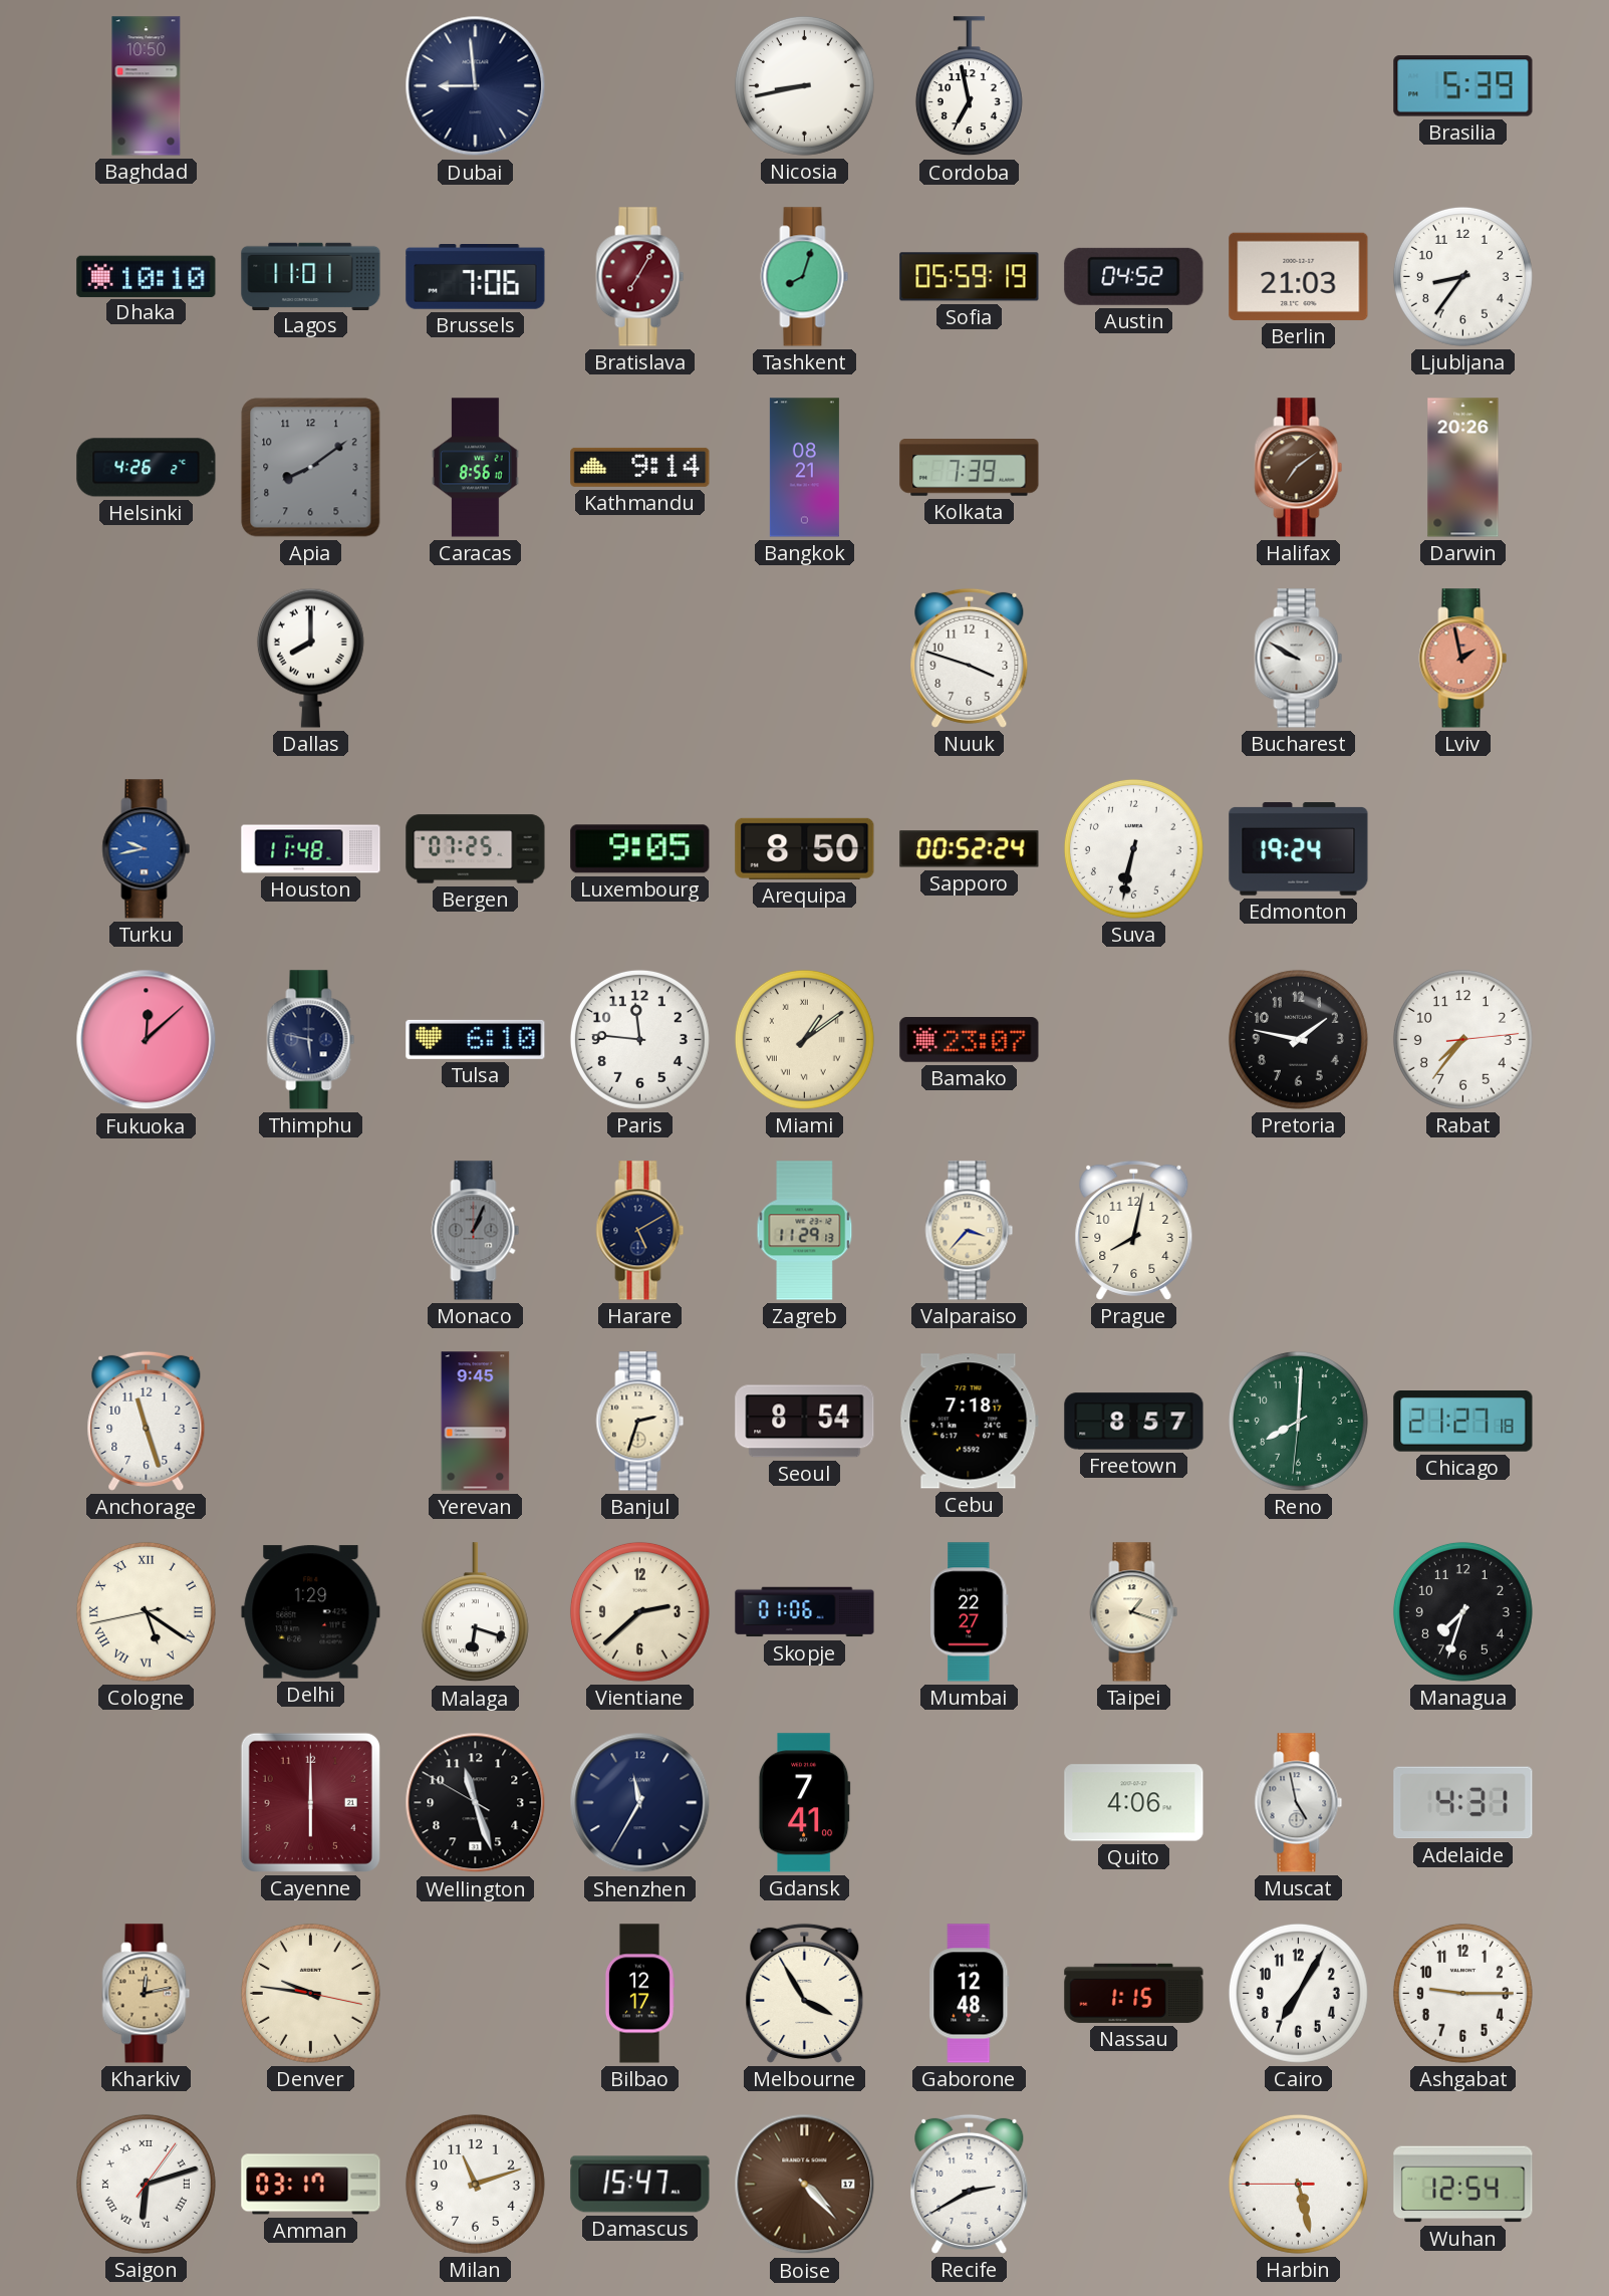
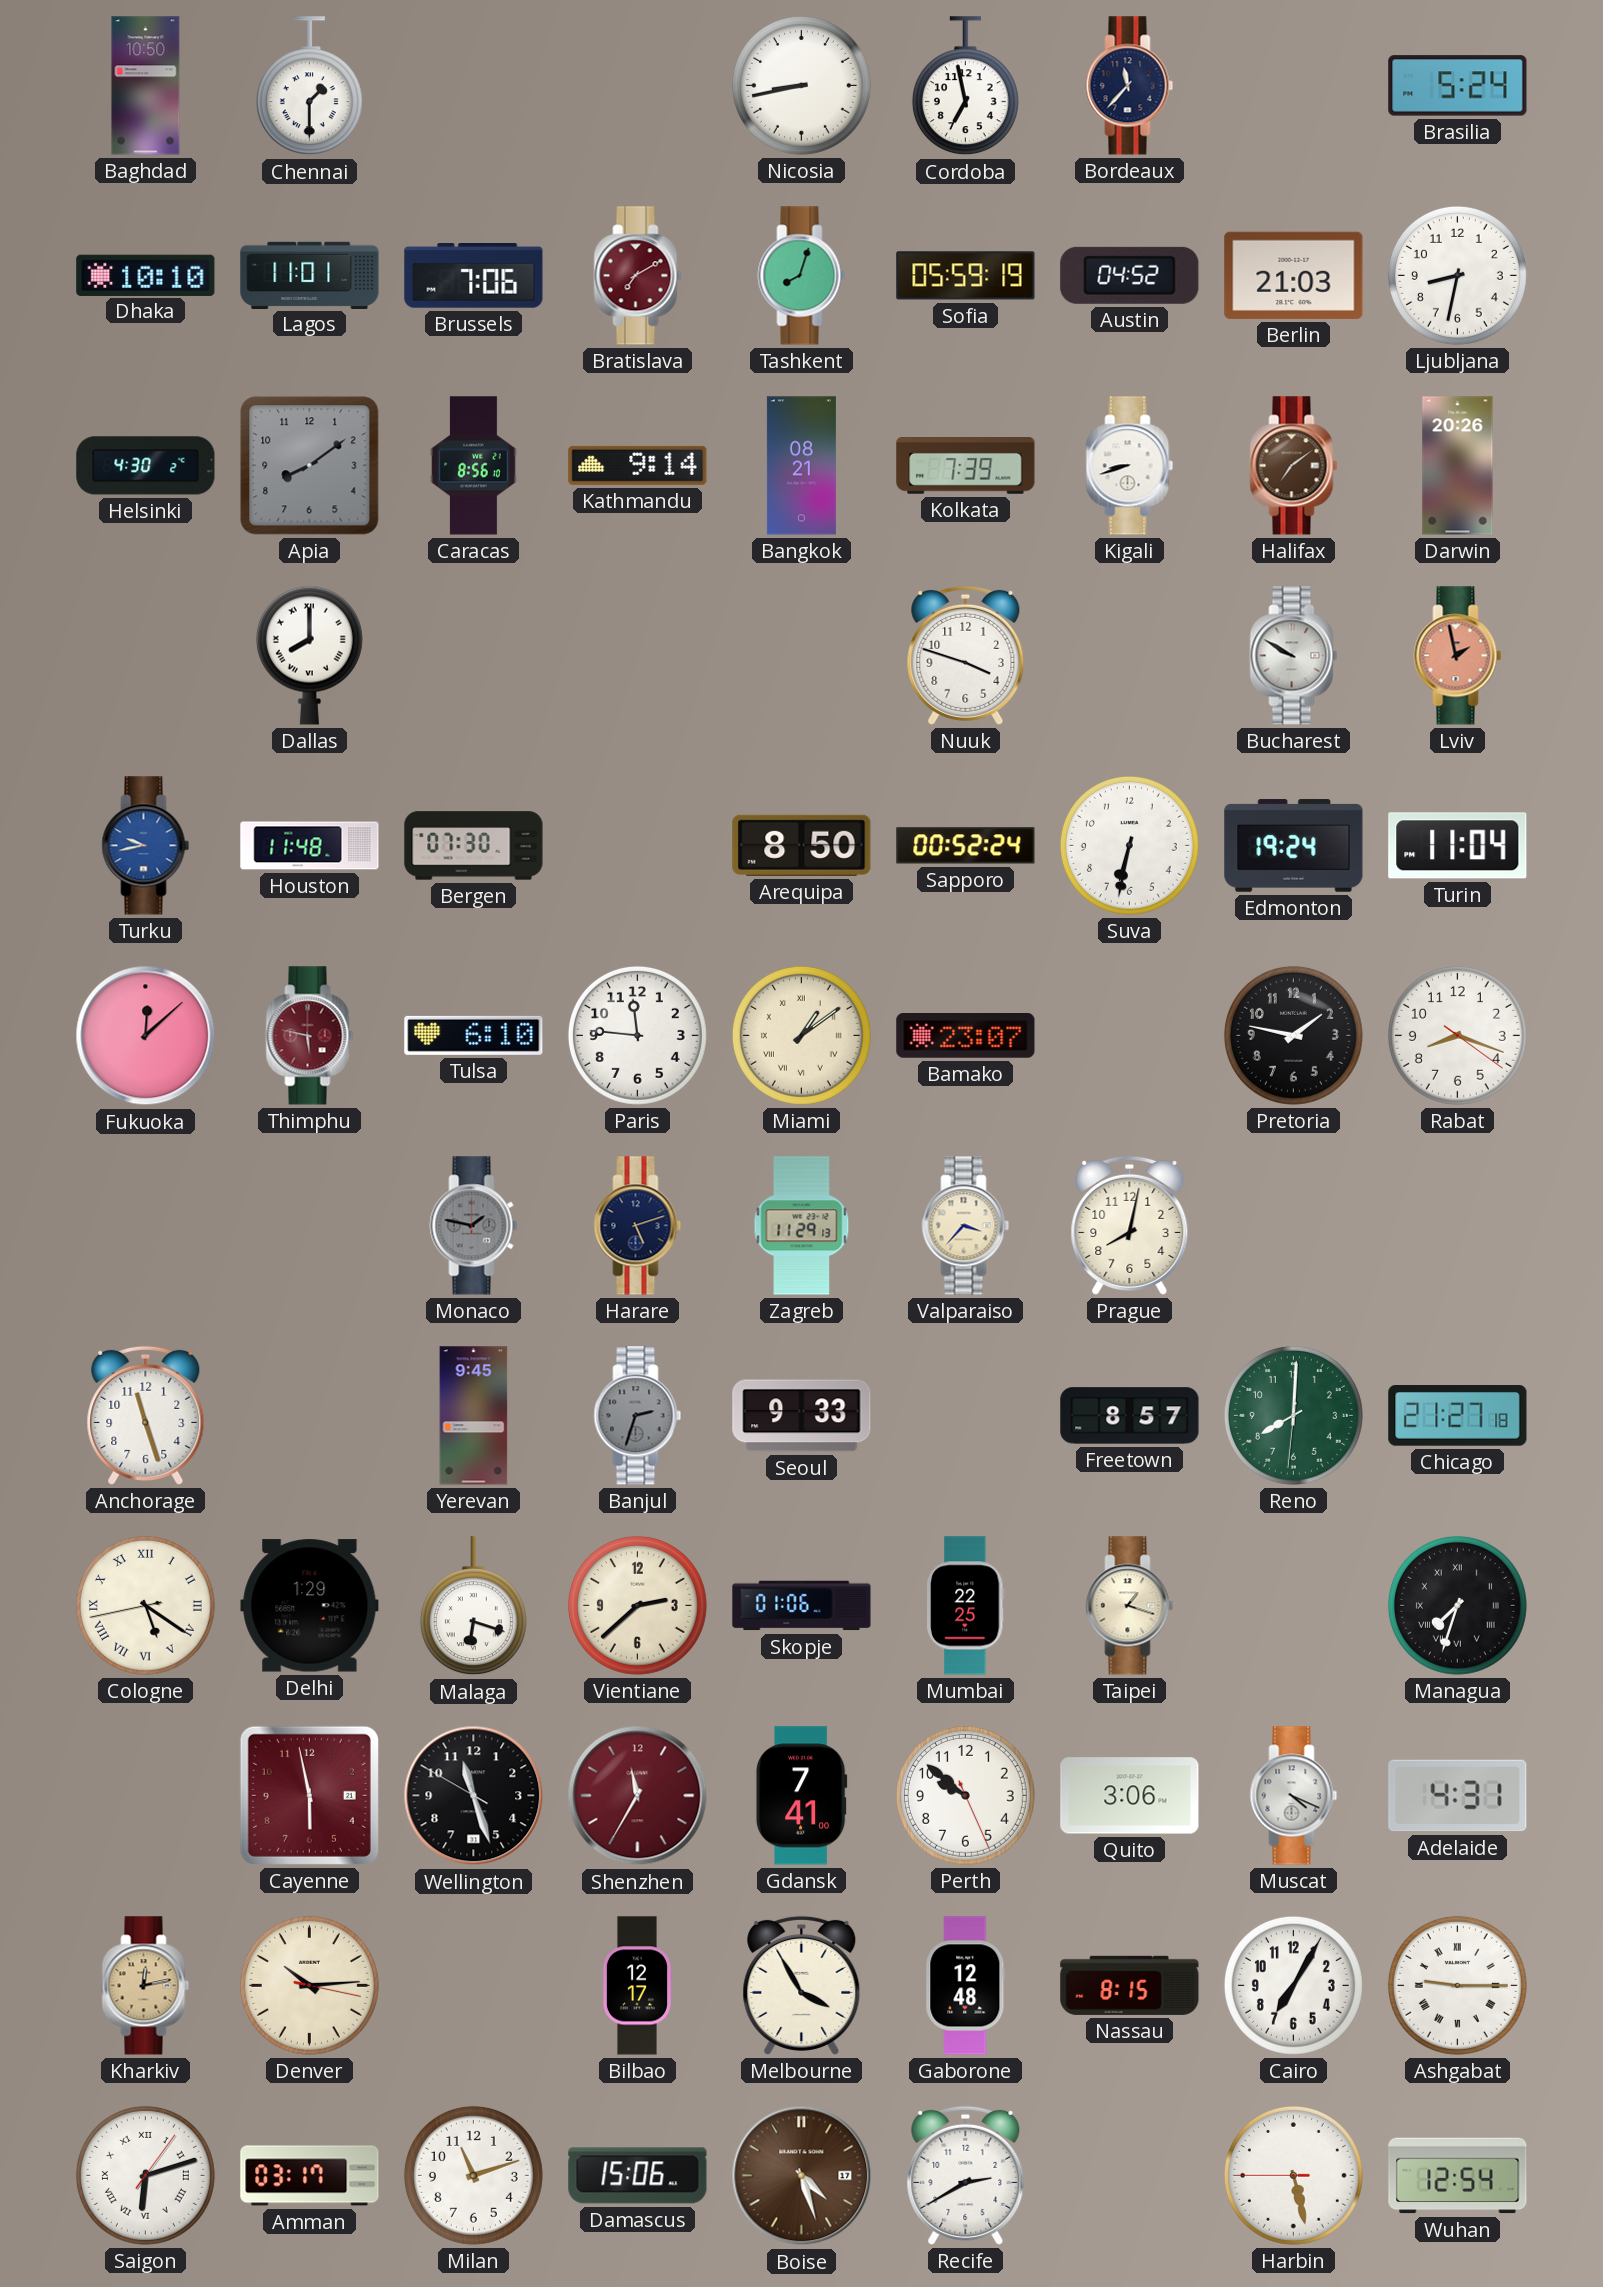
Chennai: none -> 1:30 (309, 86)
Dubai: 8:59 -> none (476, 86)
Bordeaux: none -> 11:37 (1130, 86)
Brasilia: 5:39 -> 5:24 (1458, 86)
Bratislava: 7:05 -> 7:10 (638, 276)
Ljubljana: 8:36 -> 8:32 (1457, 275)
Helsinki: 4:26 -> 4:30 (146, 466)
Kigali: none -> 8:42 (1130, 466)
Bergen: 07:25 -> 07:30 (474, 846)
Luxembourg: 9:05 -> none (640, 849)
Turin: none -> 11:04 (1458, 846)
Thimphu dial: navy -> burgundy (310, 1036)
Rabat: 7:36 -> 8:18 (1457, 1035)
Monaco: 1:04 -> 1:47 (474, 1226)
Harare: 5:10 -> 5:12 (638, 1226)
Banjul dial: cream -> grey (638, 1416)
Seoul: 8:54 -> 9:33 (802, 1416)
Cebu: 7:18 -> none (969, 1422)
Mumbai: 22:27 -> 22:25 (966, 1606)
Managua numerals: Arabic -> Roman (1457, 1605)
Cayenne: 6:00 -> 5:58 (309, 1795)
Shenzhen dial: navy -> burgundy (638, 1796)
Perth: none -> 9:51 (965, 1795)
Quito: 4:06 -> 3:06 (1130, 1796)
Muscat: 4:58 -> 4:19 (1294, 1796)
Denver: 9:46 -> 10:14 (309, 1985)
Nassau: 1:15 -> 8:15 (1130, 1985)
Ashgabat numerals: Arabic -> Roman (1457, 1985)
Damascus: 15:47 -> 15:06 (638, 2176)
Boise: 4:23 -> 4:27 (802, 2176)
